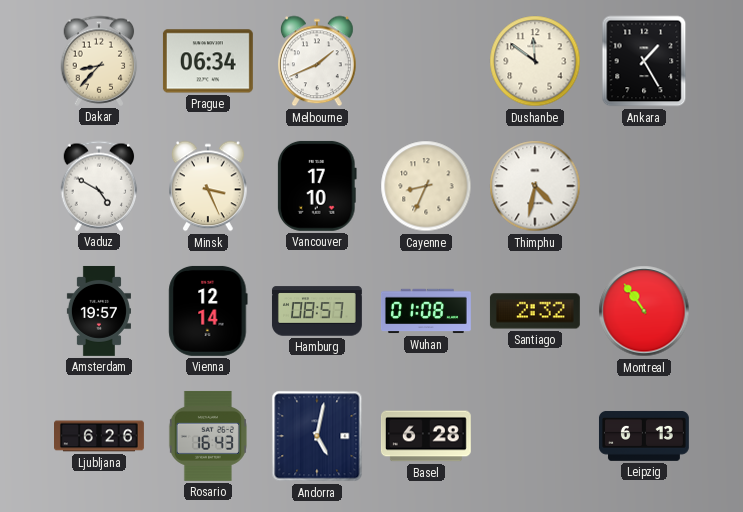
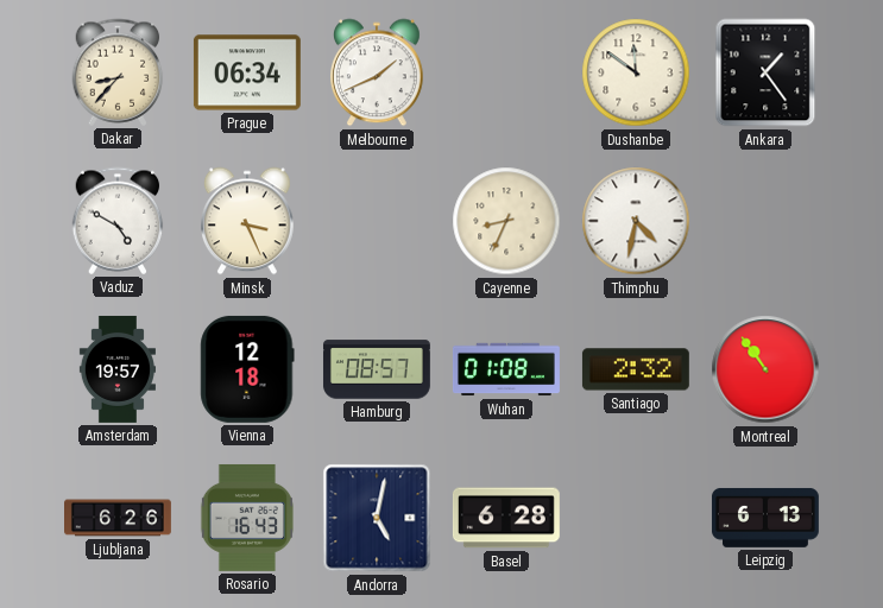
Ankara: 1:25 -> 1:24 (765, 72)
Vancouver: 17:10 -> none (317, 186)
Vienna: 12:14 -> 12:18 (247, 369)
